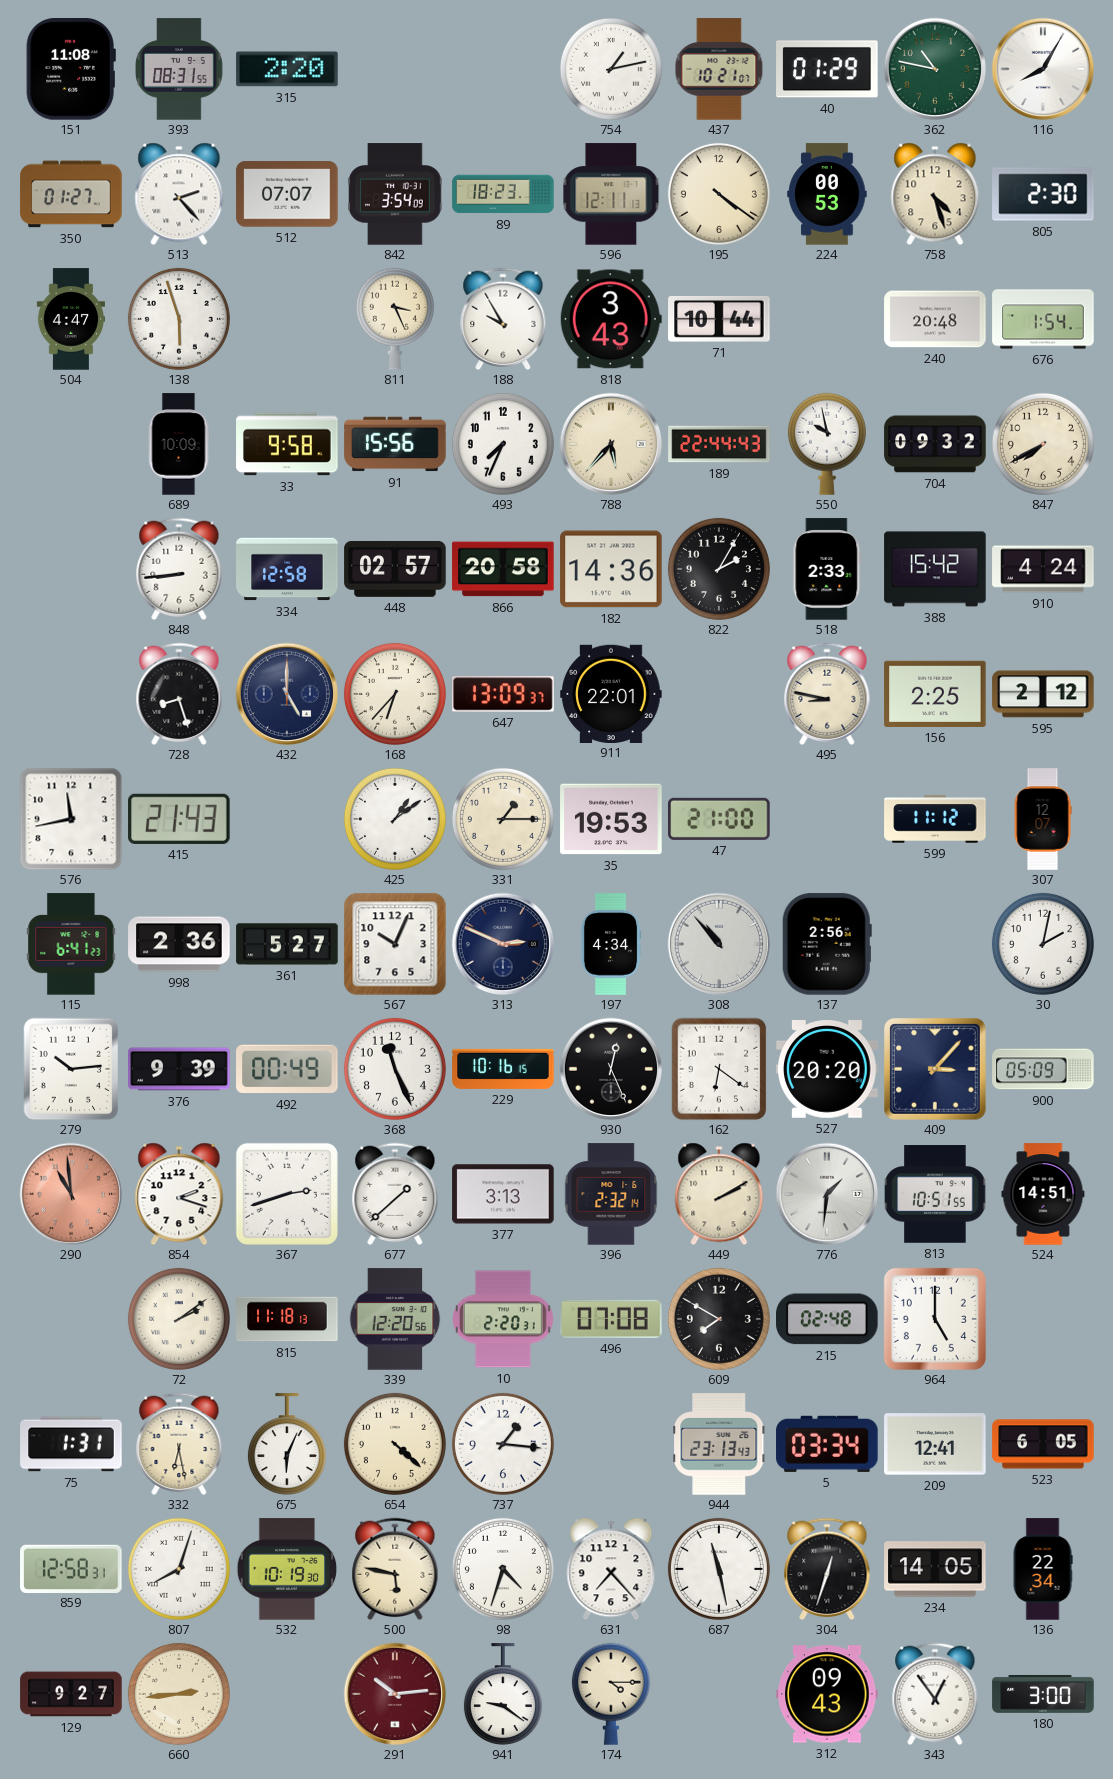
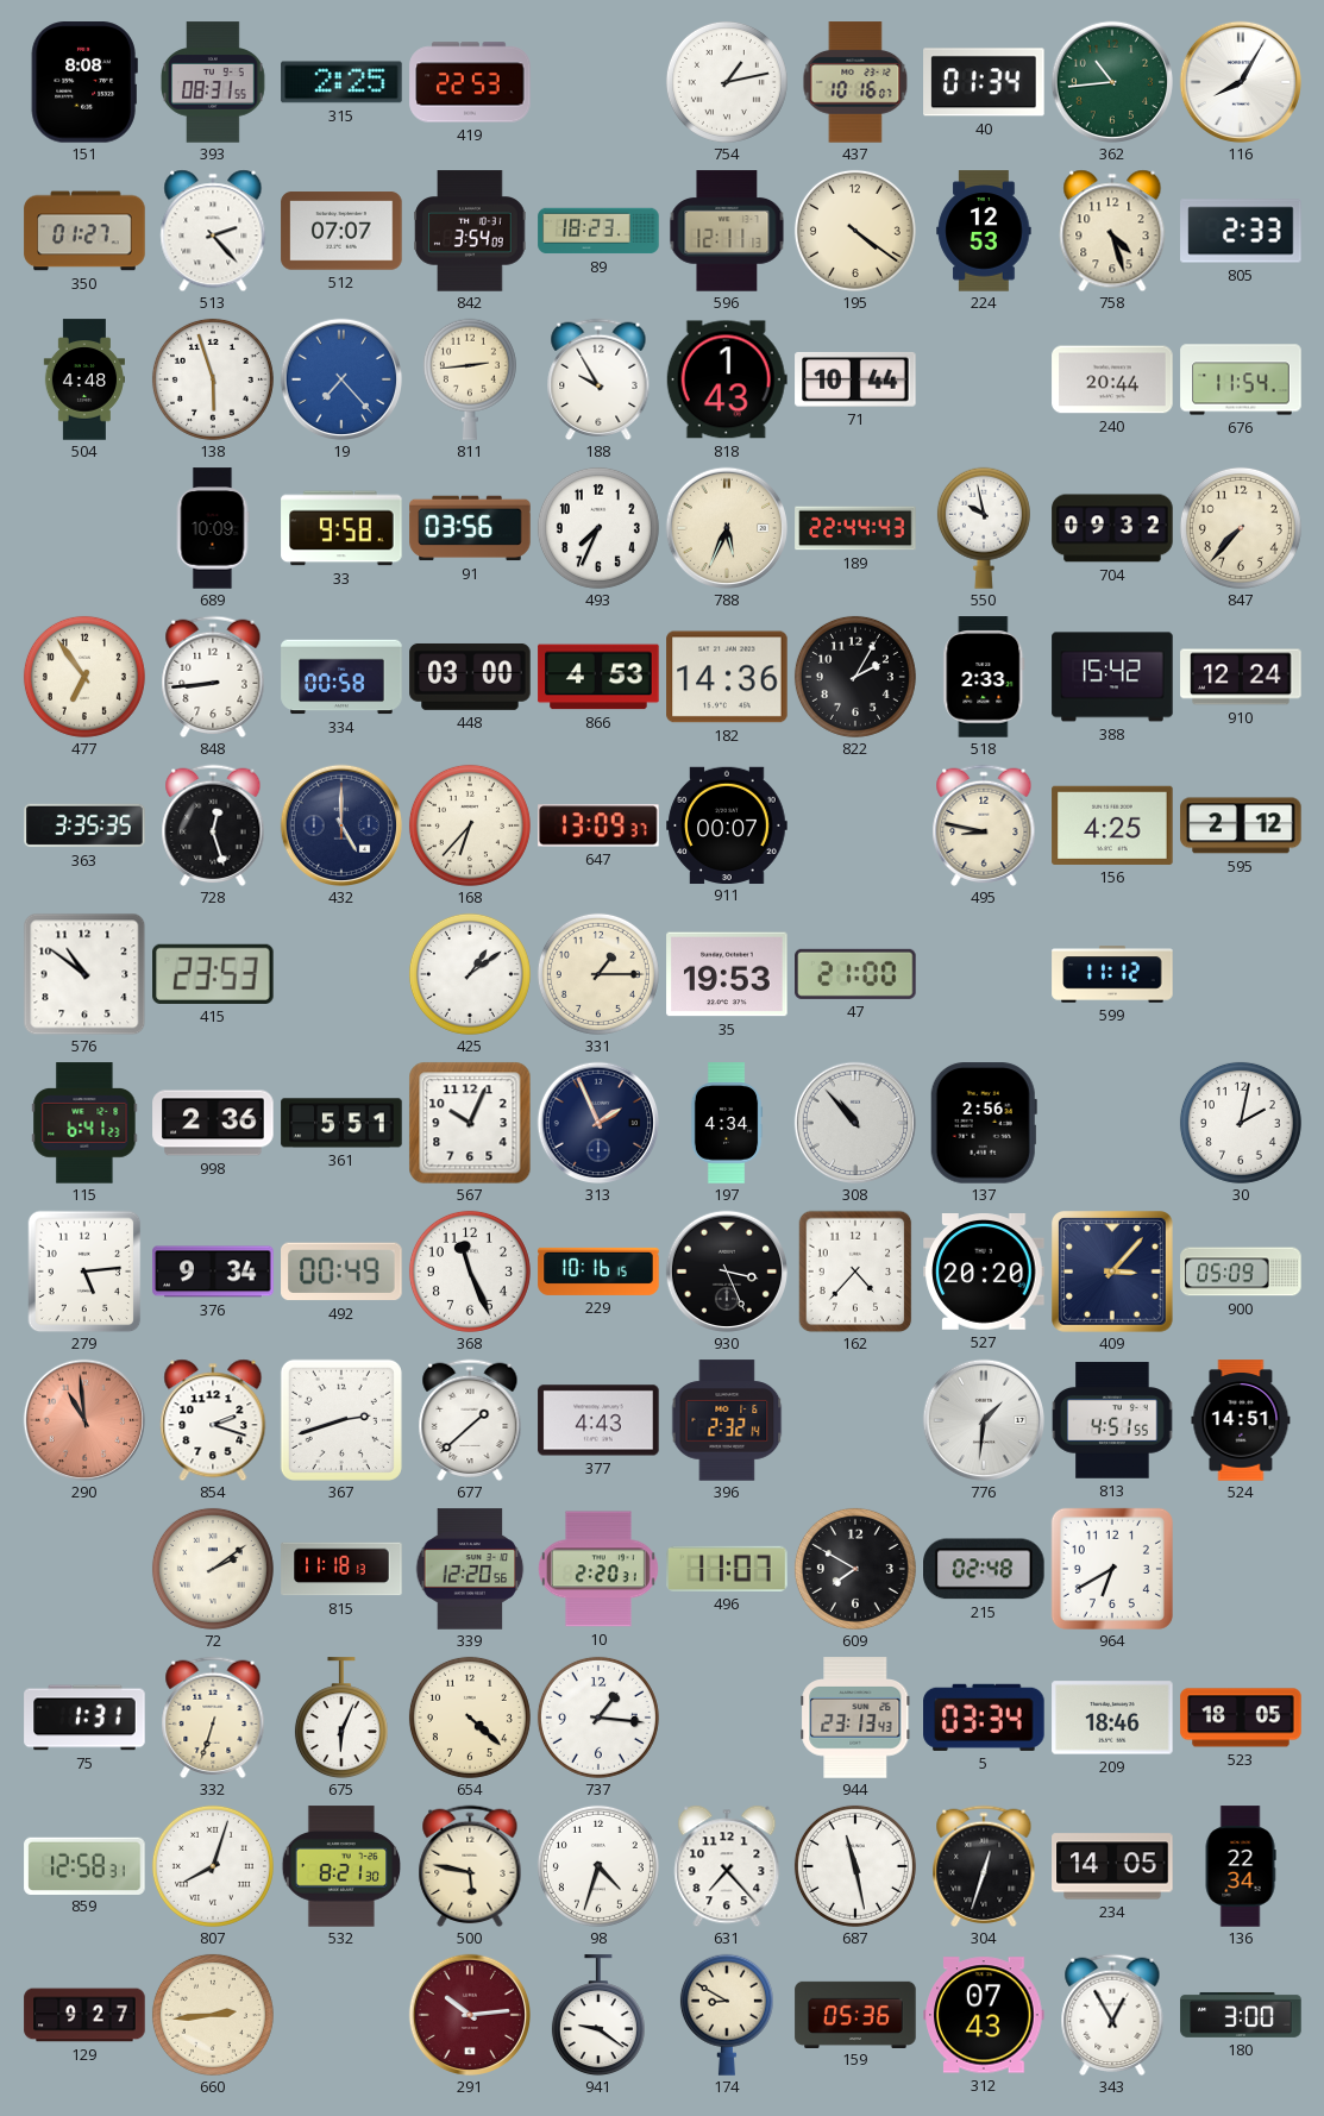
151: 11:08 -> 8:08 (84, 82)
315: 2:20 -> 2:25 (341, 82)
419: none -> 22:53 (470, 82)
437: 10:21 -> 10:16 (855, 82)
40: 01:29 -> 01:34 (984, 82)
362: 10:47 -> 10:44 (1111, 81)
224: 00:53 -> 12:53 (984, 231)
805: 2:30 -> 2:33 (1241, 231)
504: 4:47 -> 4:48 (84, 379)
19: none -> 7:23 (340, 378)
811: 3:26 -> 2:44 (470, 379)
818: 3:43 -> 1:43 (727, 379)
240: 20:48 -> 20:44 (1112, 379)
676: 1:54 -> 11:54 (1241, 379)
91: 15:56 -> 03:56 (470, 528)
788: 5:37 -> 5:34 (726, 527)
847: 7:40 -> 7:37 (1241, 528)
477: none -> 6:54 (84, 677)
334: 12:58 -> 00:58 (341, 677)
448: 02:57 -> 03:00 (470, 677)
866: 20:58 -> 4:53 (598, 677)
910: 4:24 -> 12:24 (1241, 677)
363: none -> 3:35 (84, 825)
728: 8:27 -> 12:27 (213, 825)
911: 22:01 -> 00:07 (727, 824)
156: 2:25 -> 4:25 (1112, 825)
576: 11:43 -> 10:51 (84, 974)
415: 21:43 -> 23:53 (213, 974)
307: 12:07 -> none (1043, 819)
361: 5:27 -> 5:51 (341, 1123)
313: 2:49 -> 1:56 (597, 1122)
279: 10:14 -> 5:14 (84, 1272)
376: 9:39 -> 9:34 (213, 1272)
930: 12:26 -> 3:26 (726, 1270)
162: 6:21 -> 4:37 (855, 1272)
377: 3:13 -> 4:43 (598, 1420)
449: 2:10 -> none (719, 1194)
813: 10:51 -> 4:51 (1112, 1420)
496: 07:08 -> 11:07 (727, 1569)
964: 5:00 -> 6:40 (1112, 1569)
332: 6:28 -> 6:33 (213, 1718)
209: 12:41 -> 18:46 (1112, 1718)
523: 6:05 -> 18:05 (1241, 1718)
532: 10:19 -> 8:21 (341, 1866)
174: 4:15 -> 8:50 (727, 2015)
159: none -> 05:36 (855, 2014)
312: 09:43 -> 07:43 (984, 2015)
343: 12:54 -> 12:55 (1112, 2015)
